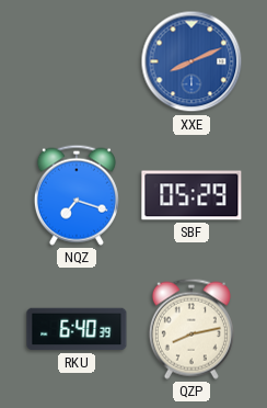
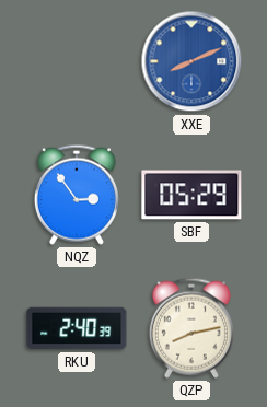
NQZ: 7:18 -> 2:54 (77, 195)
RKU: 6:40 -> 2:40 (77, 328)
